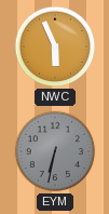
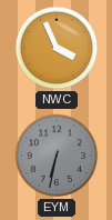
NWC: 5:56 -> 3:56 (57, 48)
